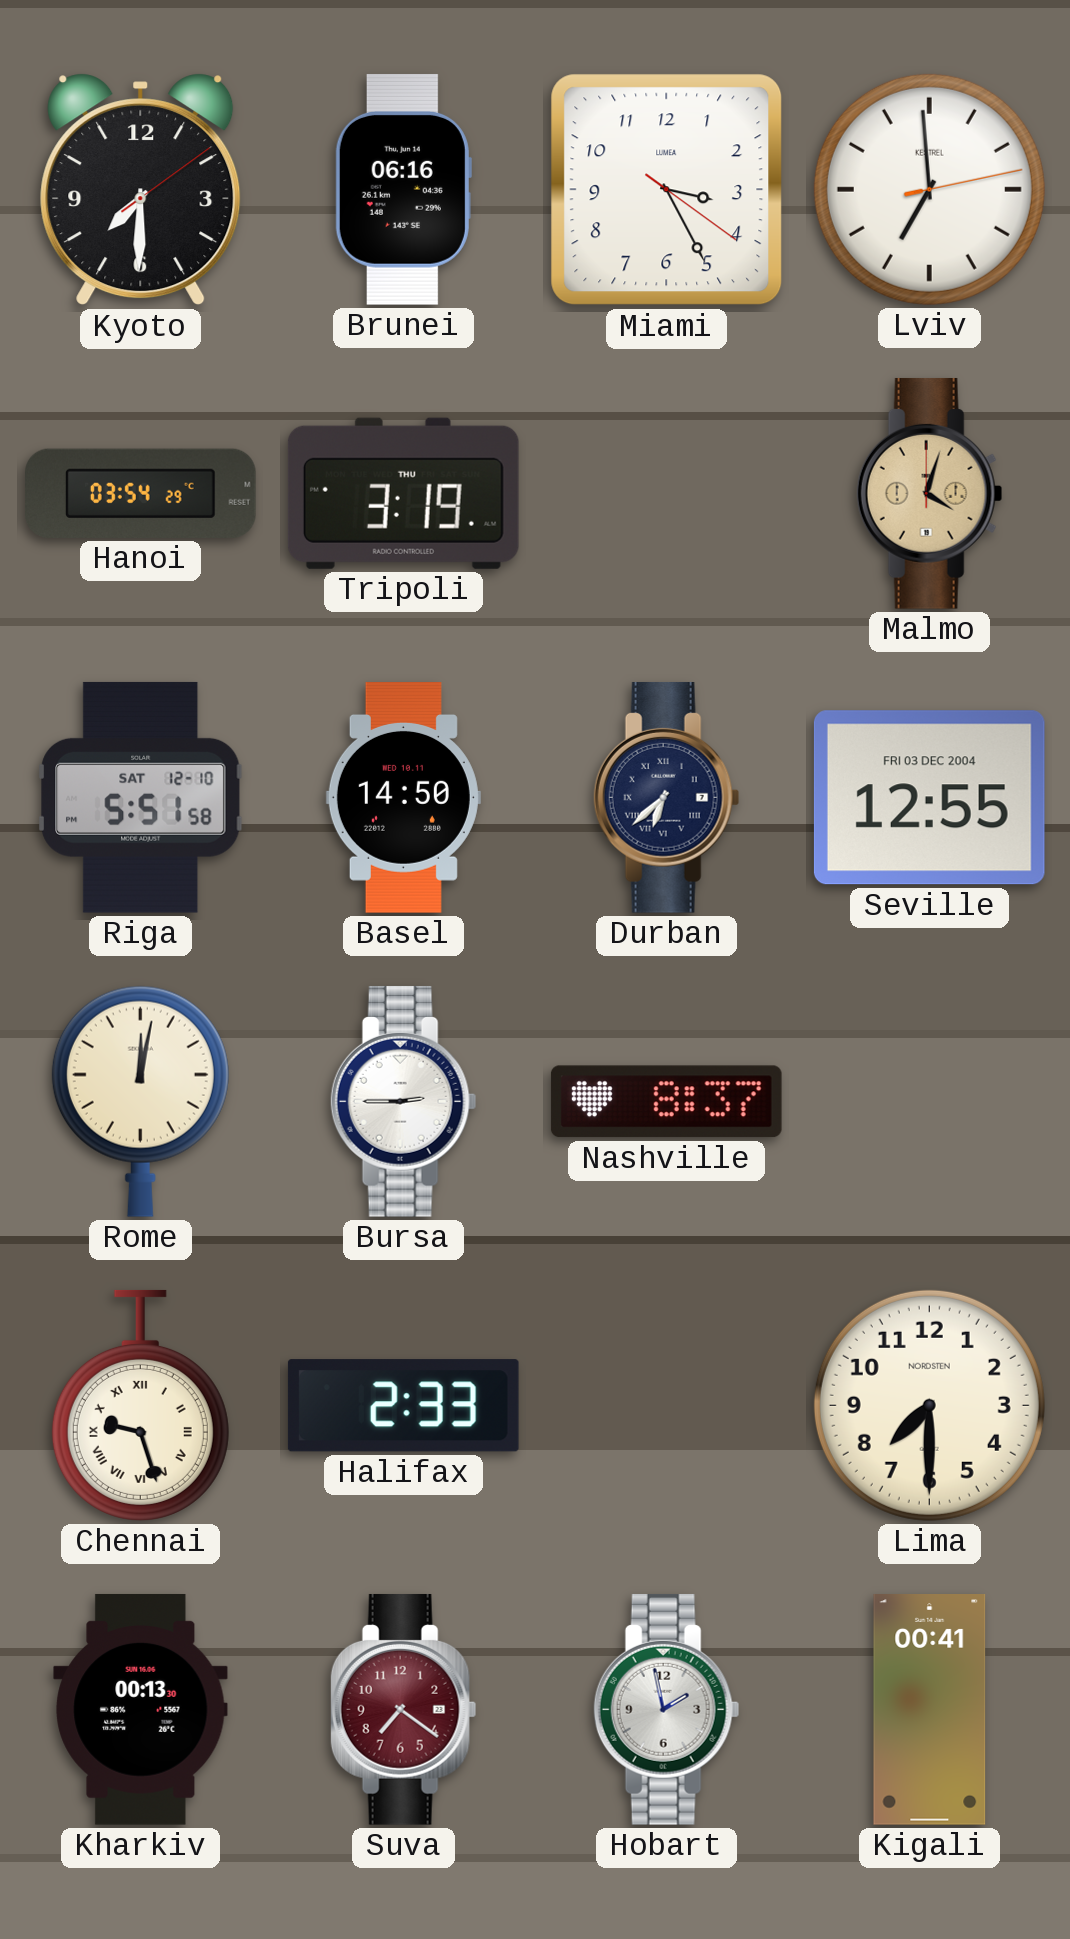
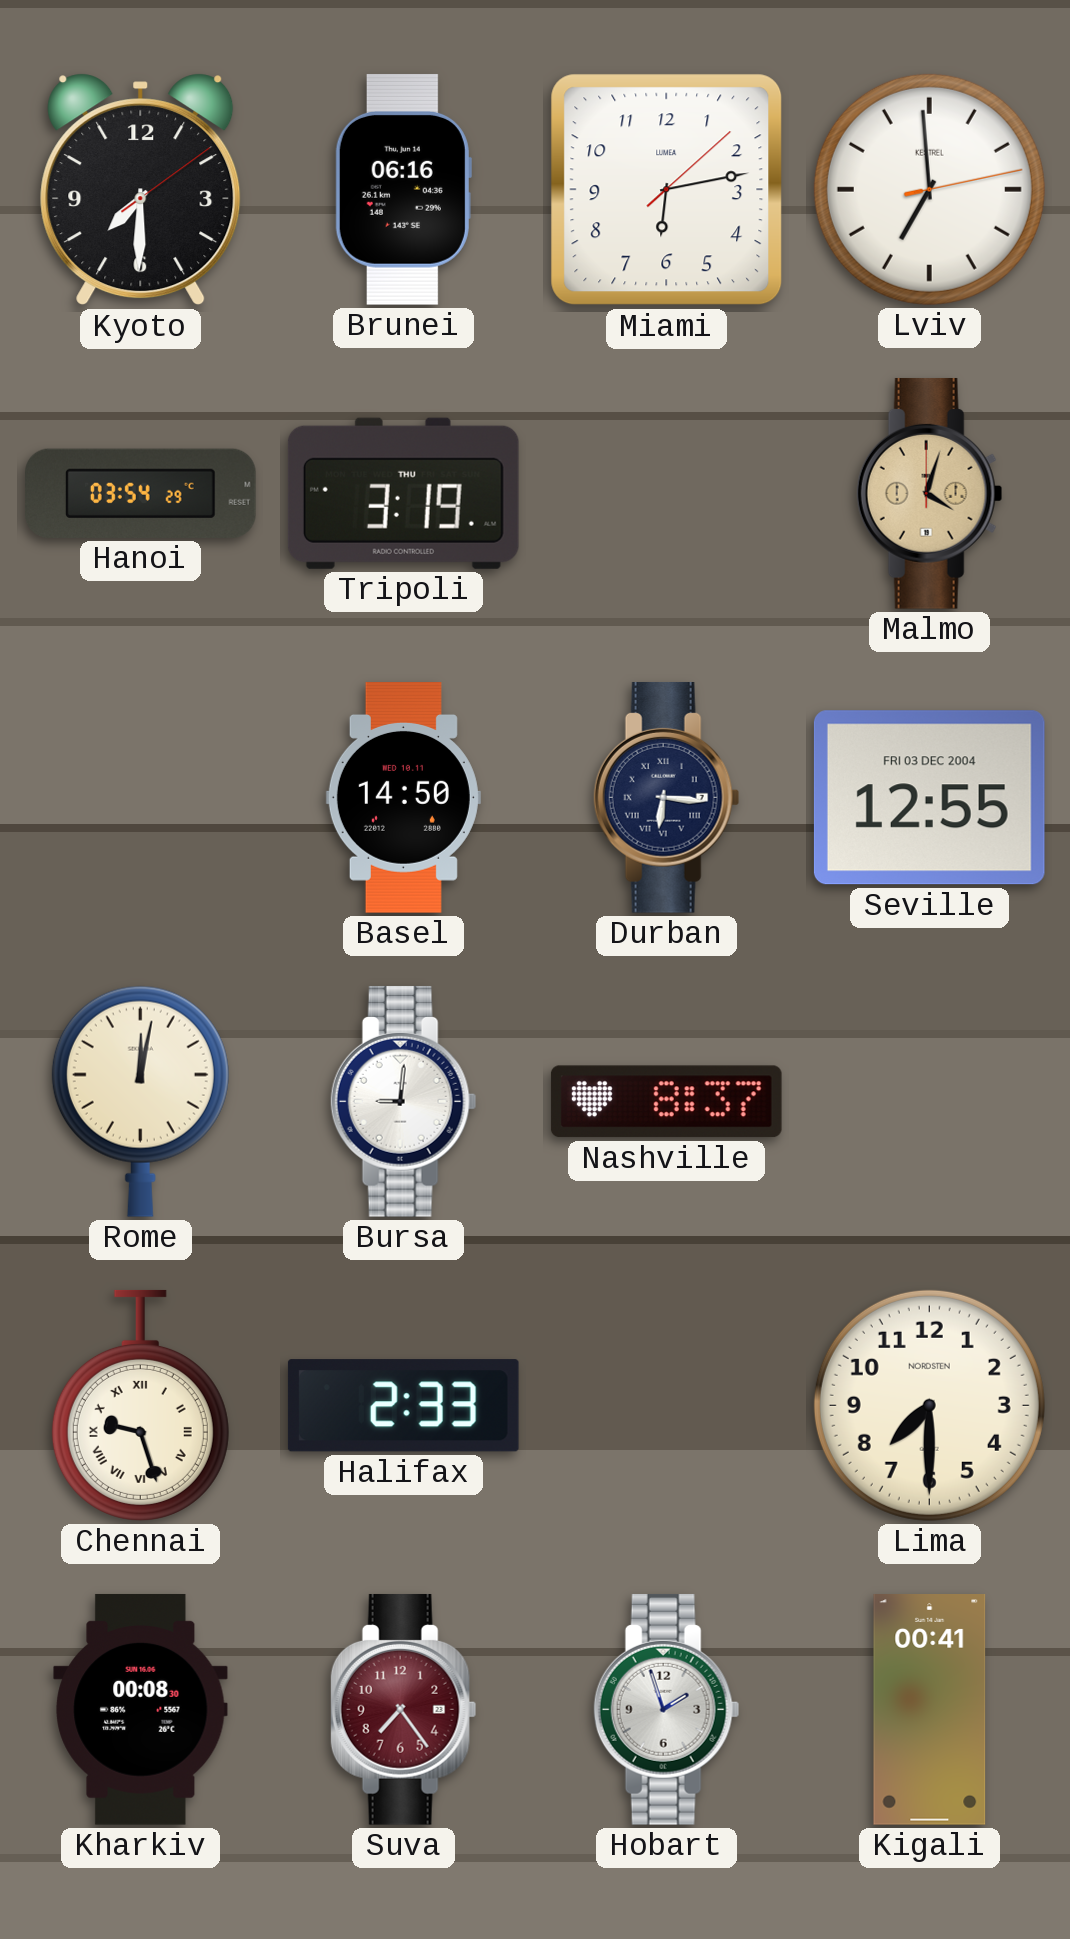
Miami: 3:25 -> 6:13 (667, 190)
Riga: 5:51 -> none (141, 797)
Durban: 6:38 -> 6:16 (667, 797)
Bursa: 2:45 -> 9:01 (404, 1101)
Kharkiv: 00:13 -> 00:08 (141, 1709)
Suva: 7:21 -> 7:24 (404, 1709)
Hobart: 1:58 -> 1:57 (667, 1709)
